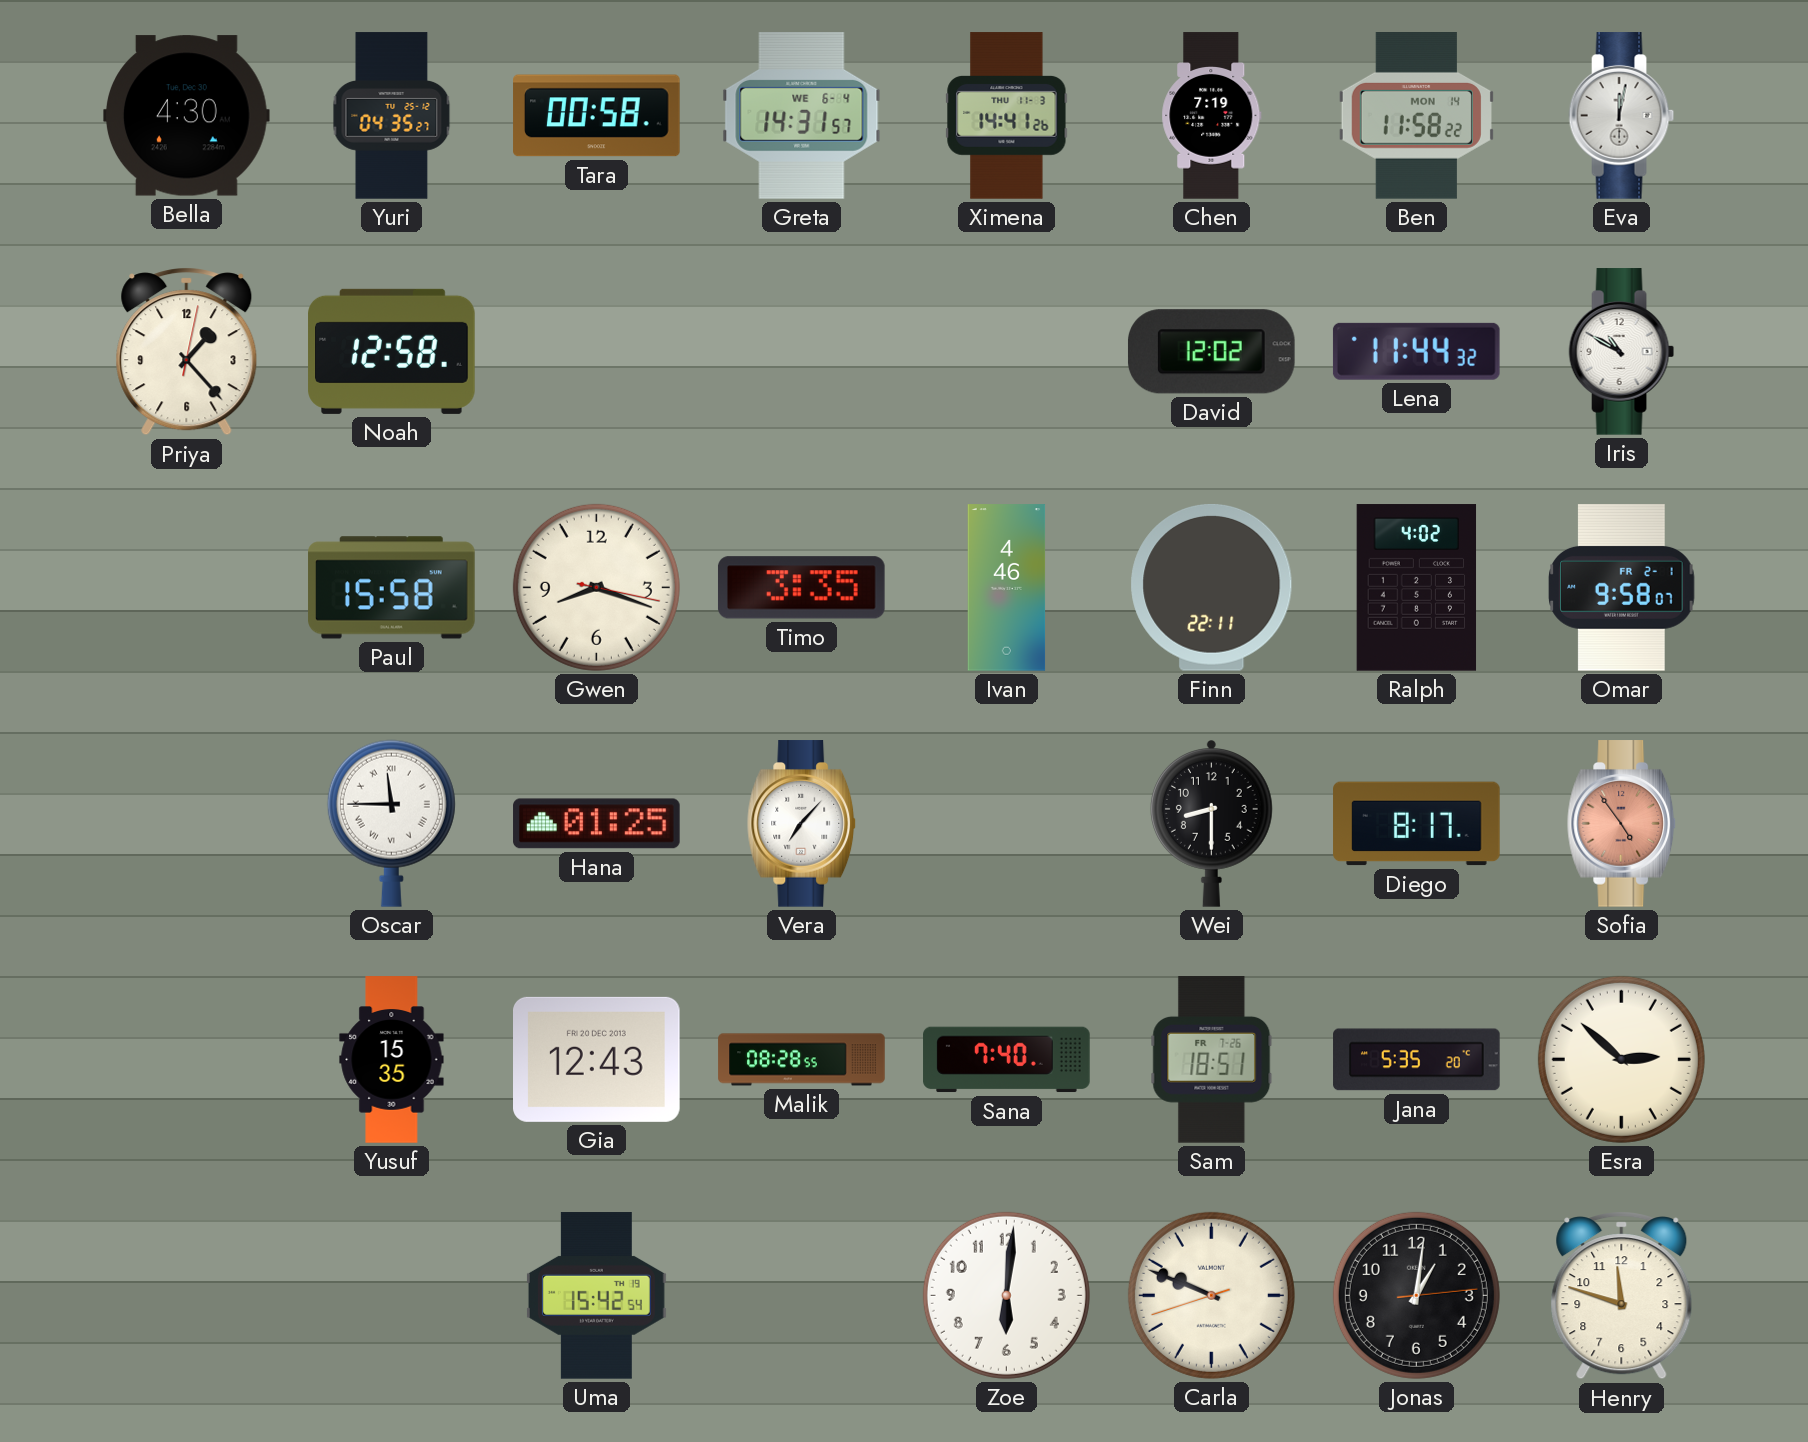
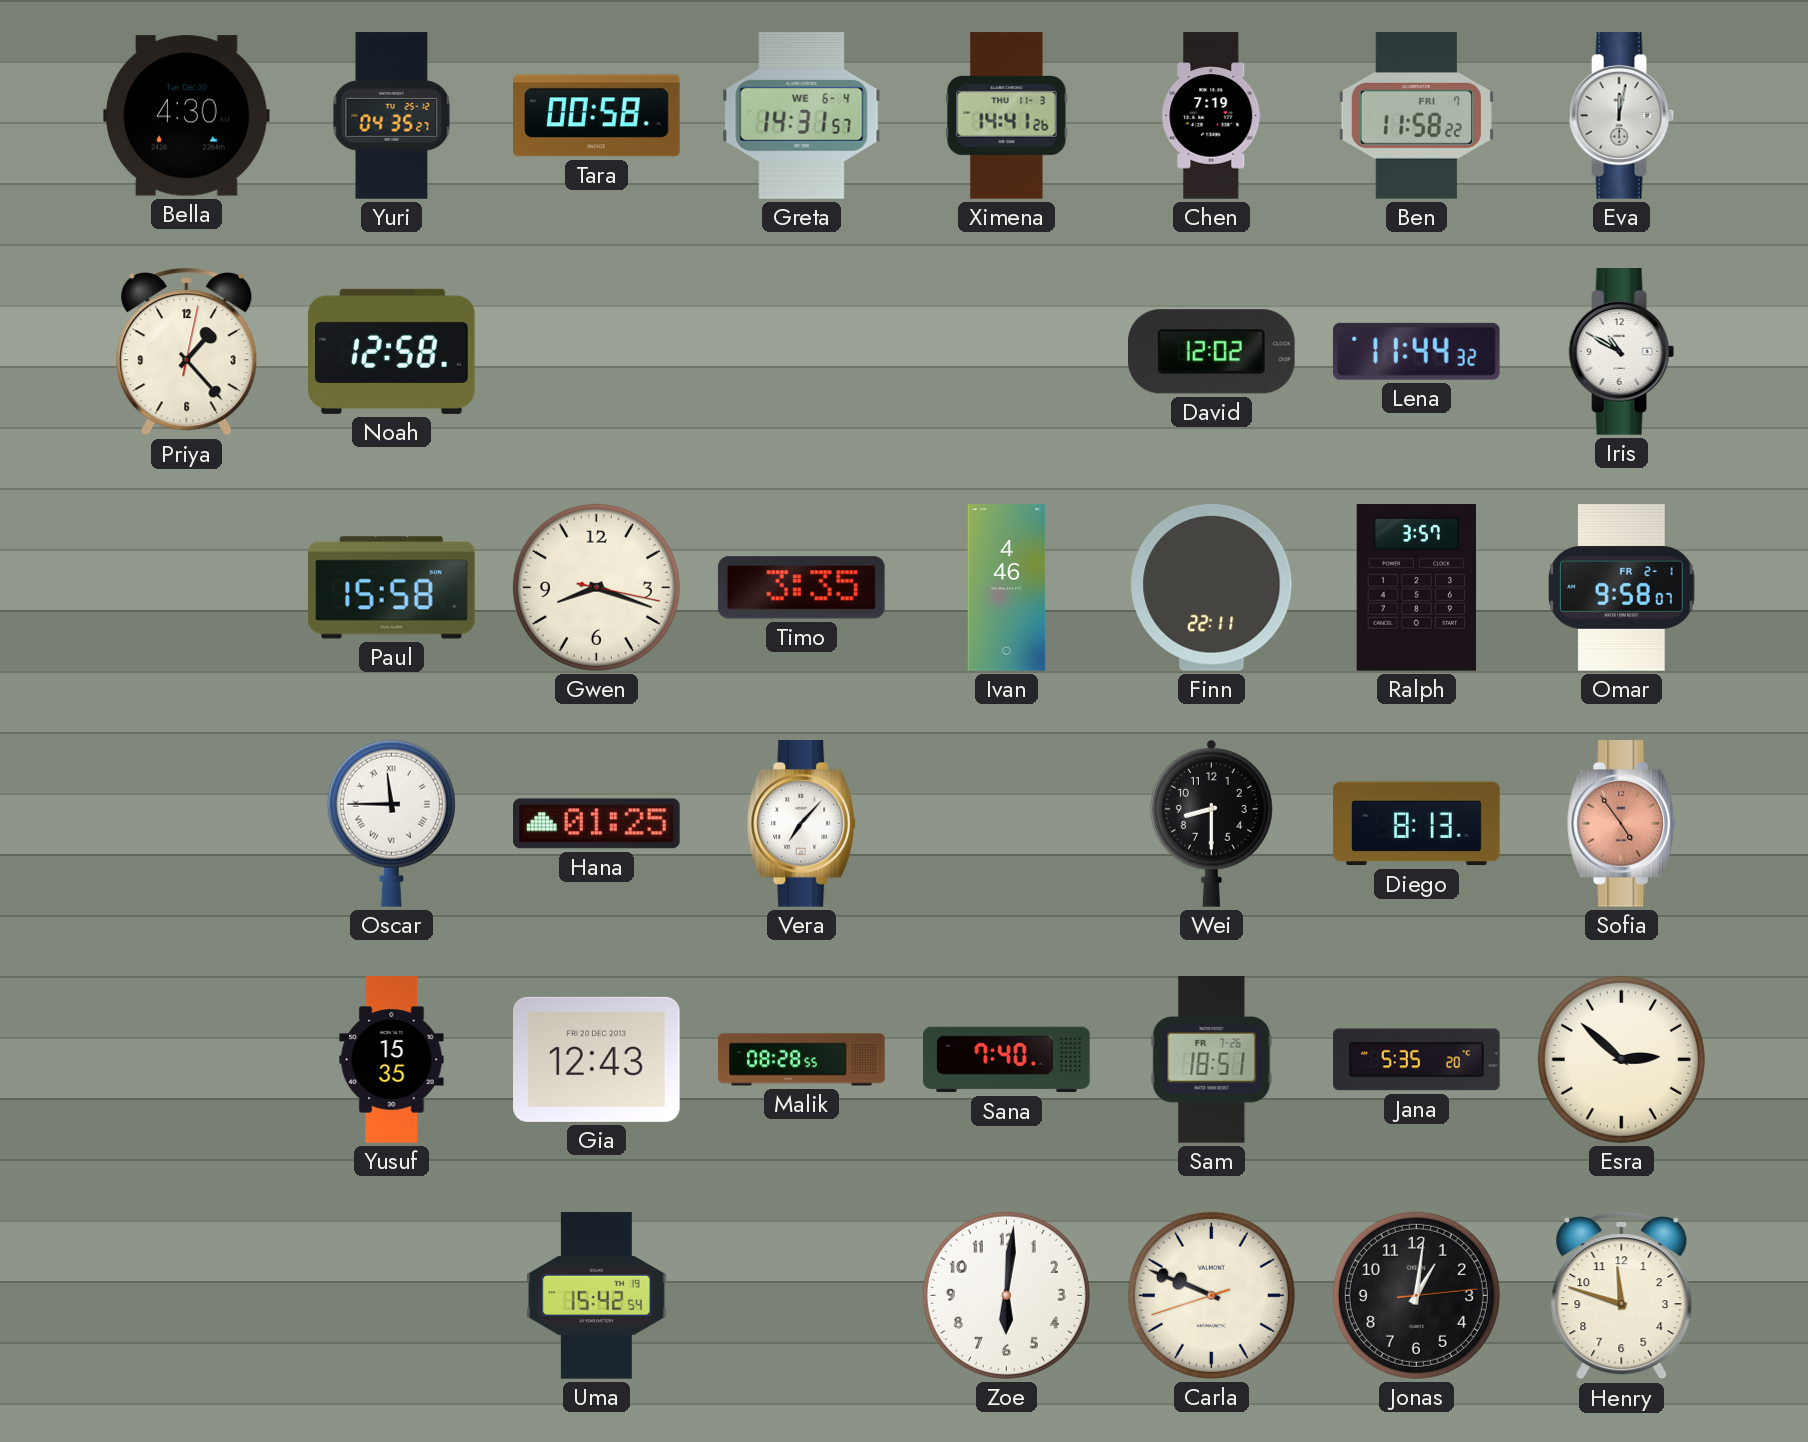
Ben date: MON 14 -> FRI 7 (1416, 116)
Ralph: 4:02 -> 3:57 (1417, 588)
Diego: 8:17 -> 8:13 (1417, 824)
